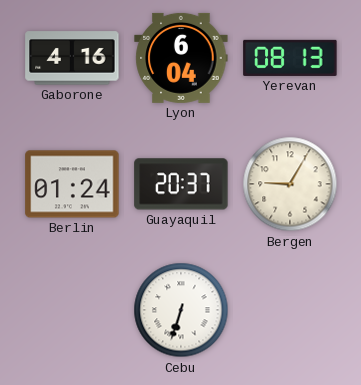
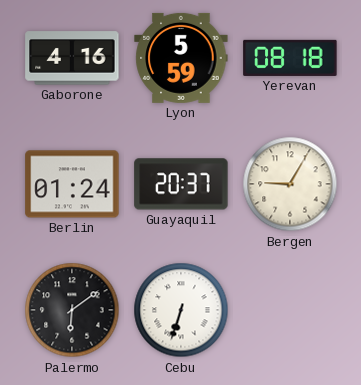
Lyon: 6:04 -> 5:59 (181, 58)
Yerevan: 08:13 -> 08:18 (290, 58)
Palermo: none -> 6:09 (72, 310)
